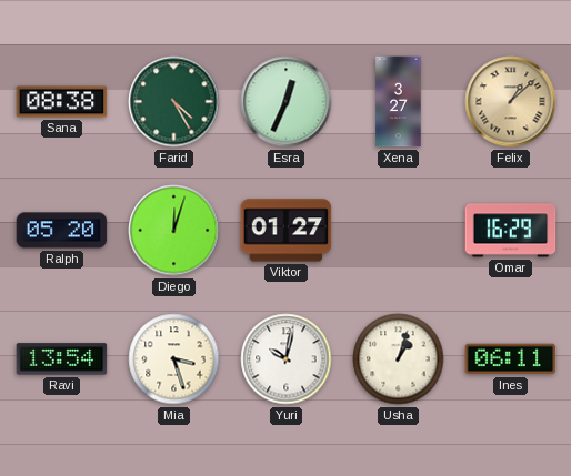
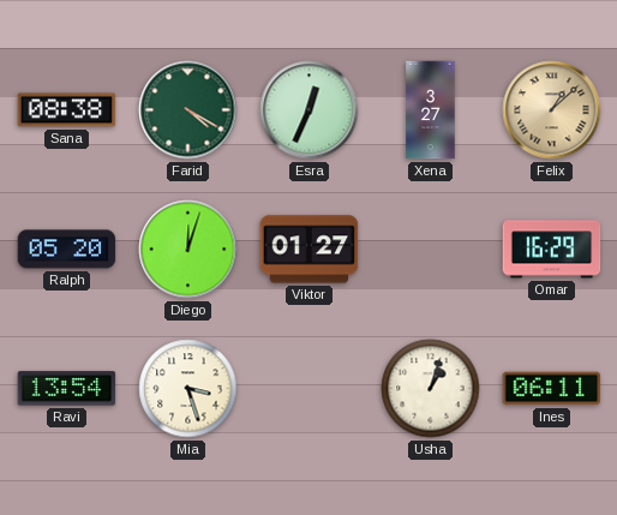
Farid: 4:25 -> 4:20 (188, 110)
Yuri: 10:02 -> none (287, 359)
